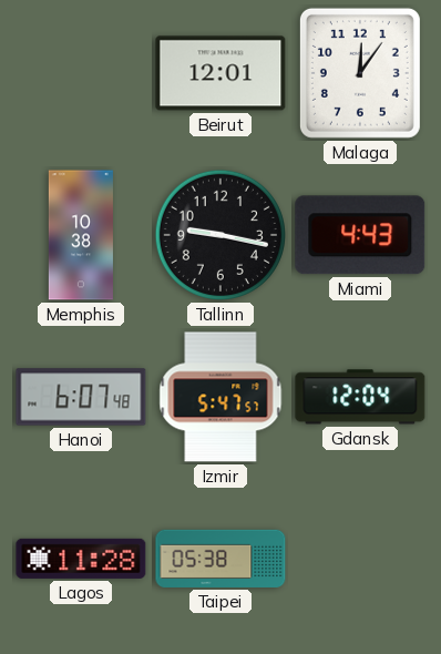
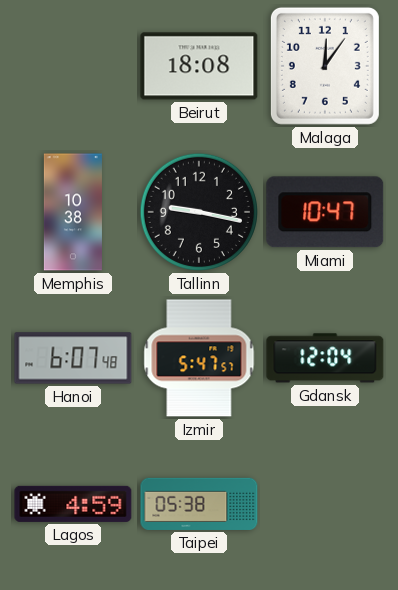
Beirut: 12:01 -> 18:08 (199, 66)
Miami: 4:43 -> 10:47 (325, 212)
Lagos: 11:28 -> 4:59 (73, 504)
